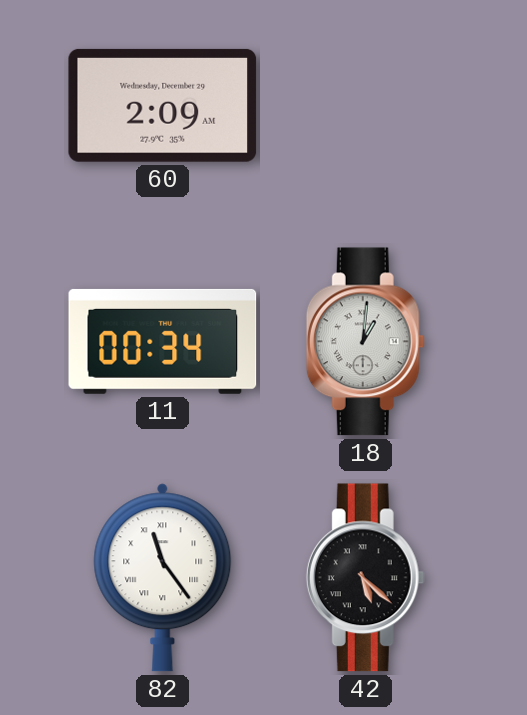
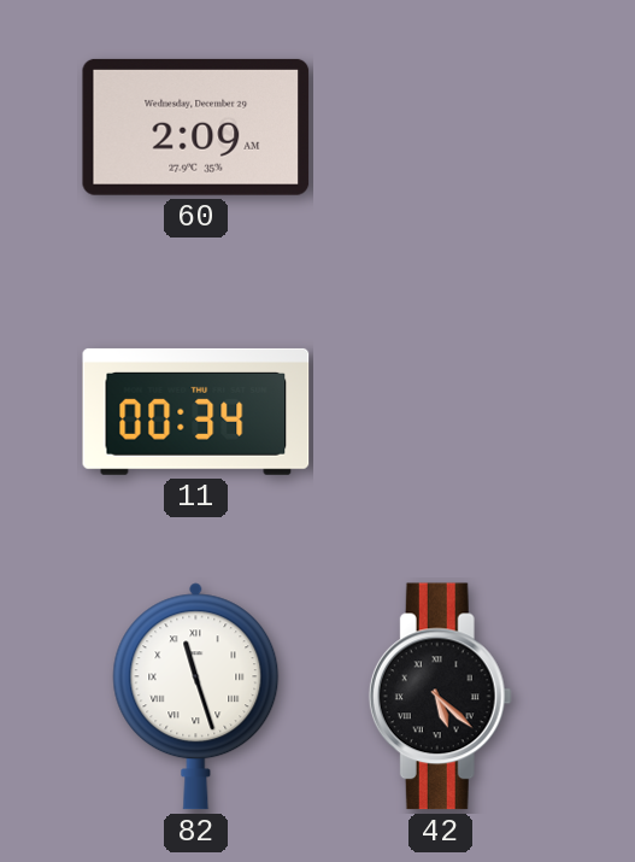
18: 1:01 -> none (365, 342)
82: 11:24 -> 11:27 (196, 697)
